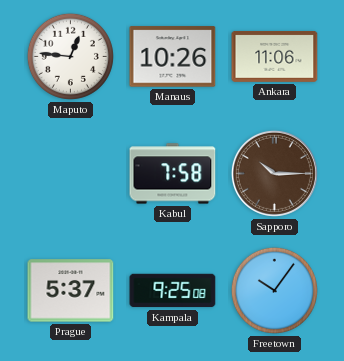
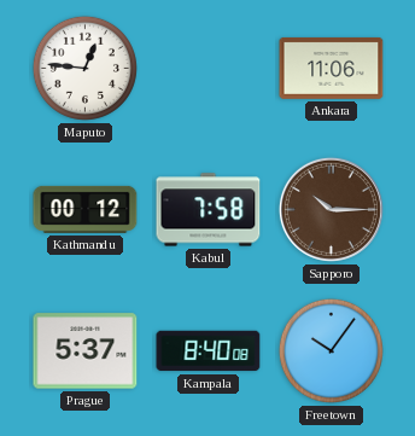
Manaus: 10:26 -> none (173, 57)
Kathmandu: none -> 00:12 (86, 209)
Kampala: 9:25 -> 8:40 (209, 351)
